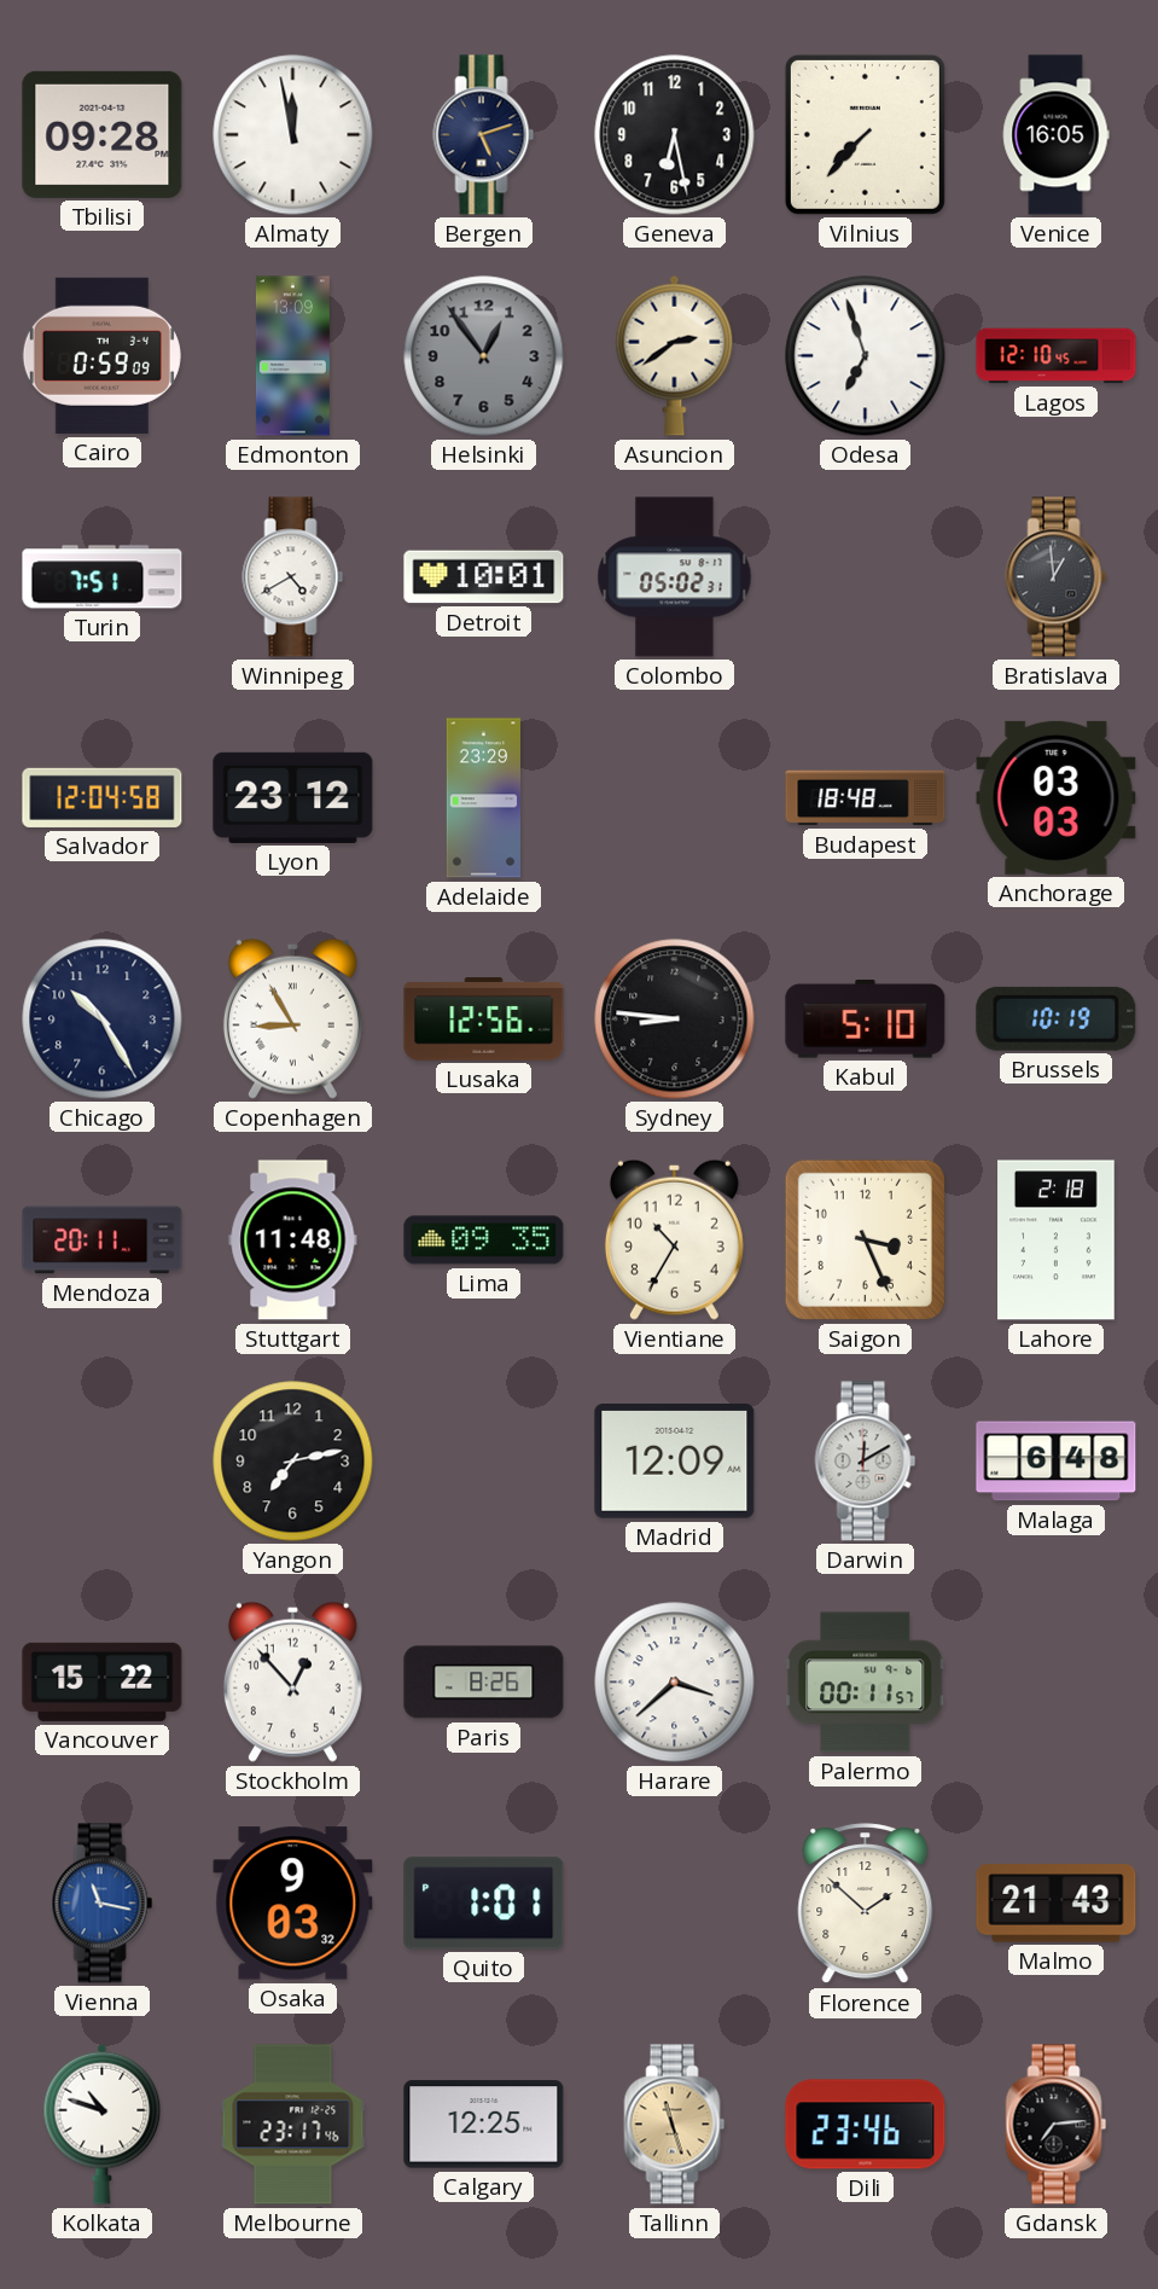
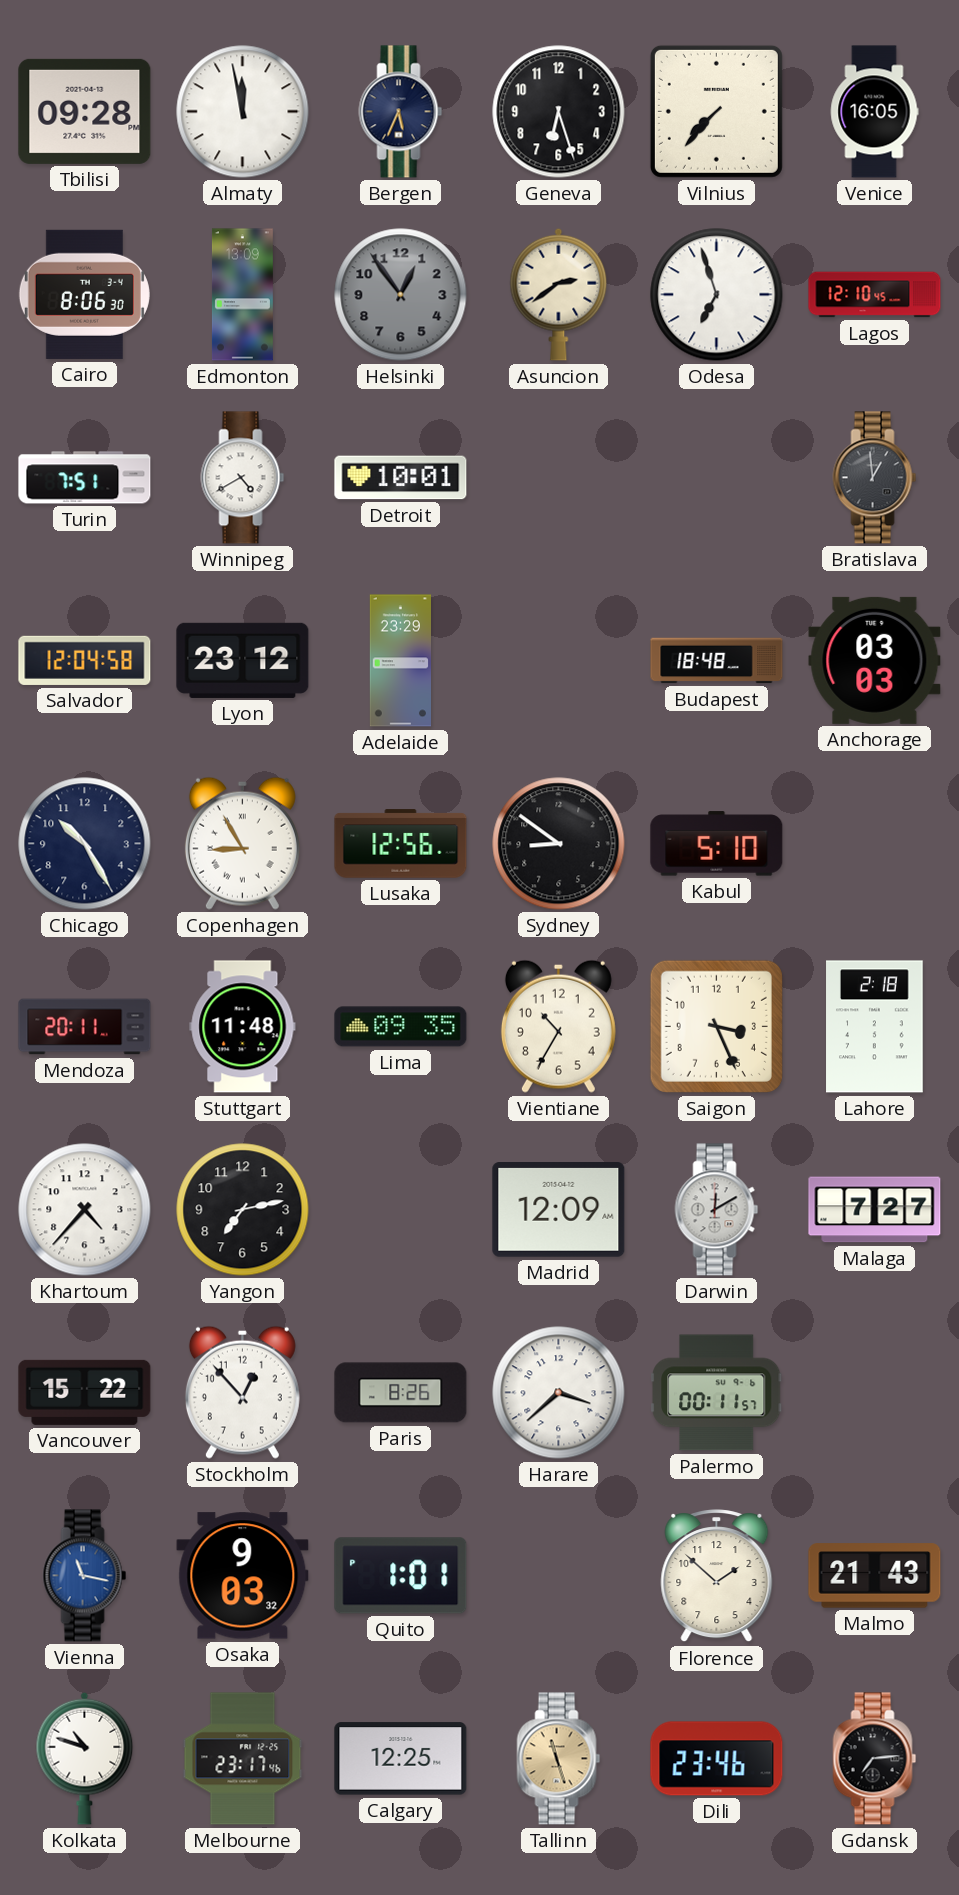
Bergen: 5:12 -> 5:34 (401, 112)
Geneva: 6:28 -> 6:27 (559, 112)
Cairo: 0:59 -> 8:06 (84, 294)
Colombo: 05:02 -> none (675, 577)
Sydney: 8:46 -> 8:51 (559, 844)
Brussels: 10:19 -> none (1057, 1018)
Khartoum: none -> 4:37 (85, 1210)
Malaga: 6:48 -> 7:27 (875, 1210)
